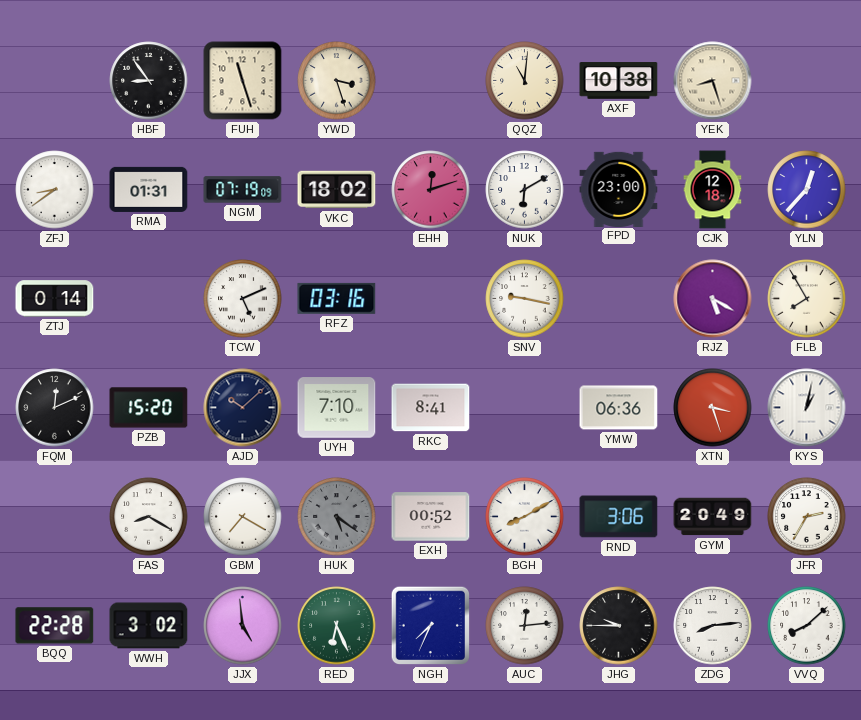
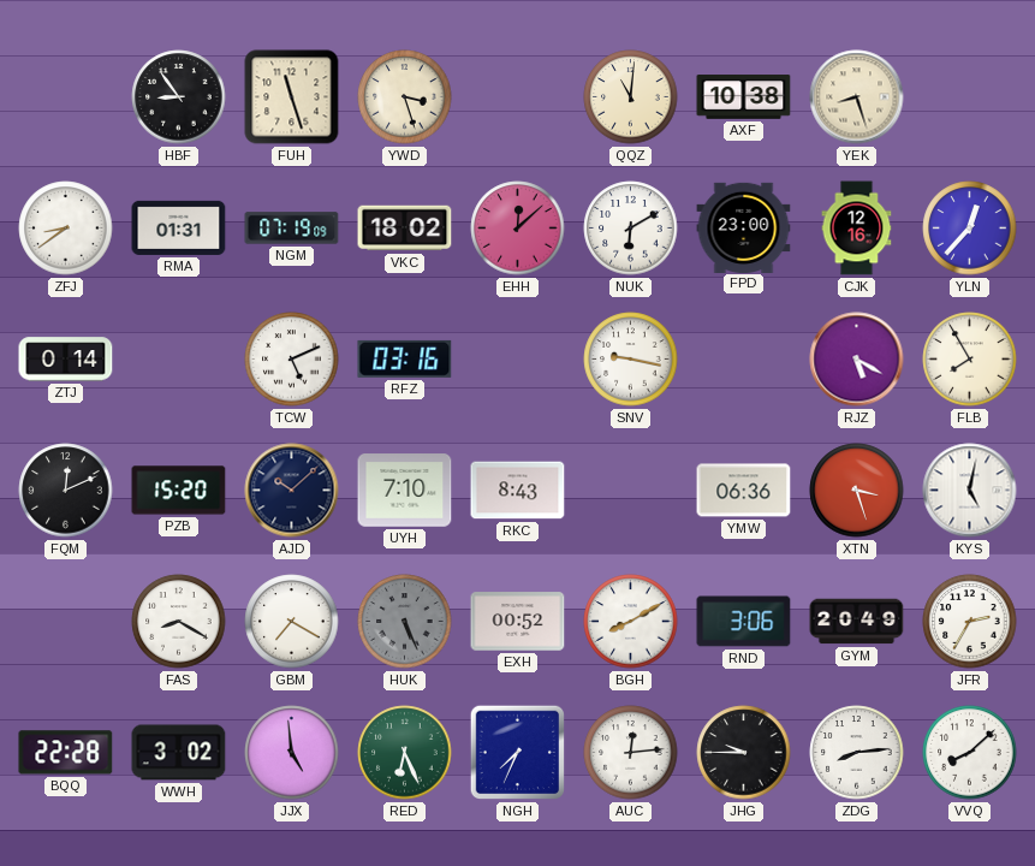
EHH: 12:12 -> 12:08 (518, 229)
CJK: 12:18 -> 12:16 (857, 229)
RKC: 8:41 -> 8:43 (518, 491)
KYS: 1:02 -> 5:02 (970, 491)
HUK: 5:21 -> 5:26 (405, 622)
